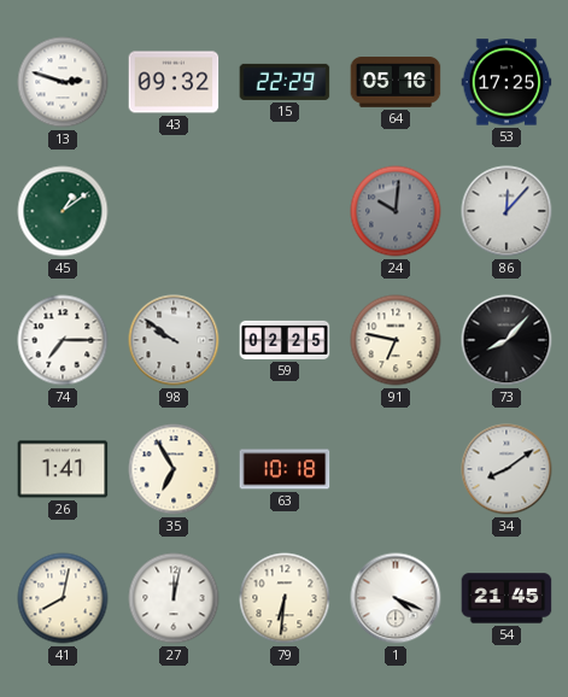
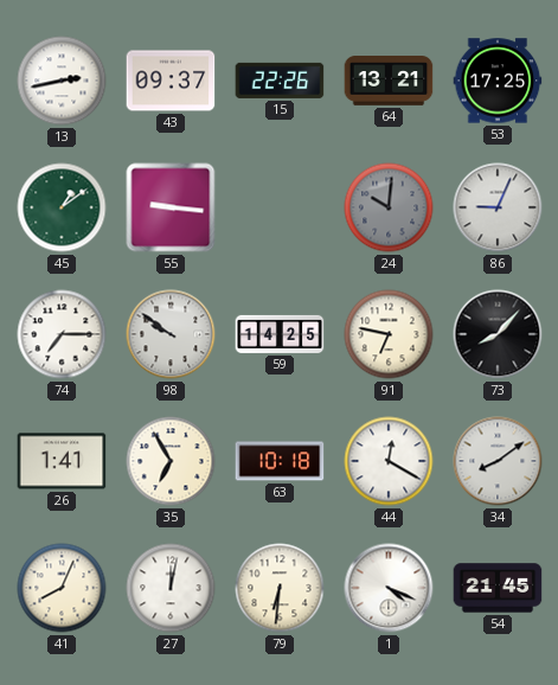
13: 2:48 -> 2:43 (62, 81)
43: 09:32 -> 09:37 (171, 81)
15: 22:29 -> 22:26 (280, 81)
64: 05:16 -> 13:21 (389, 82)
55: none -> 9:16 (171, 207)
86: 12:07 -> 9:04 (498, 207)
59: 02:25 -> 14:25 (280, 334)
44: none -> 12:20 (389, 461)
41: 8:02 -> 8:04 (62, 588)
